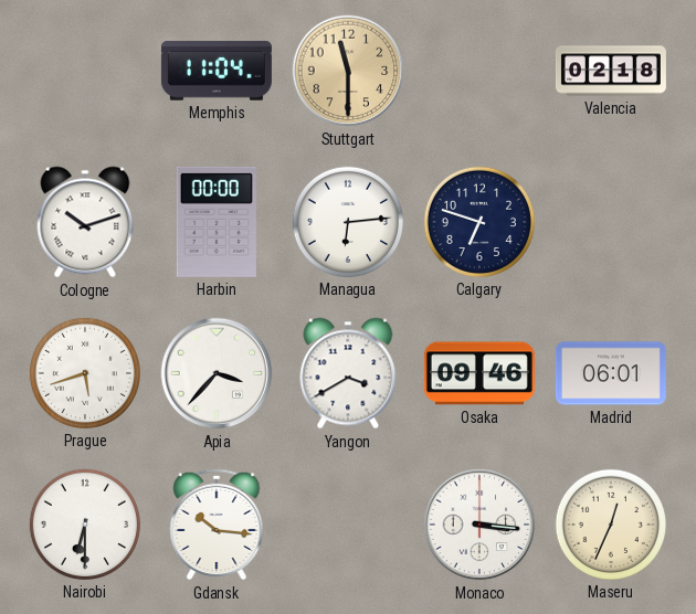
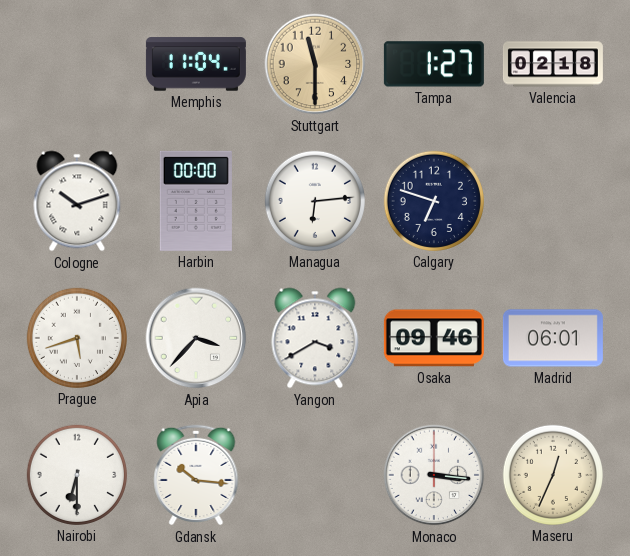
Tampa: none -> 1:27 (434, 64)
